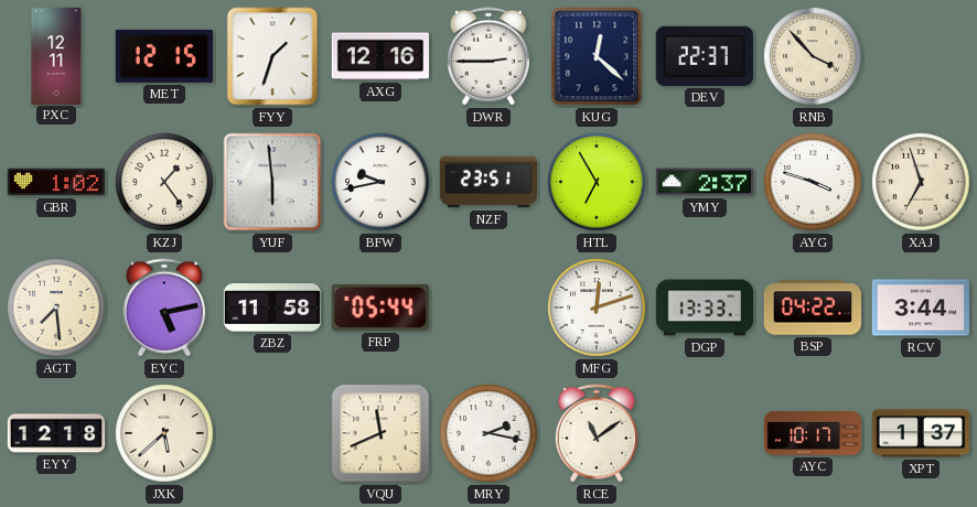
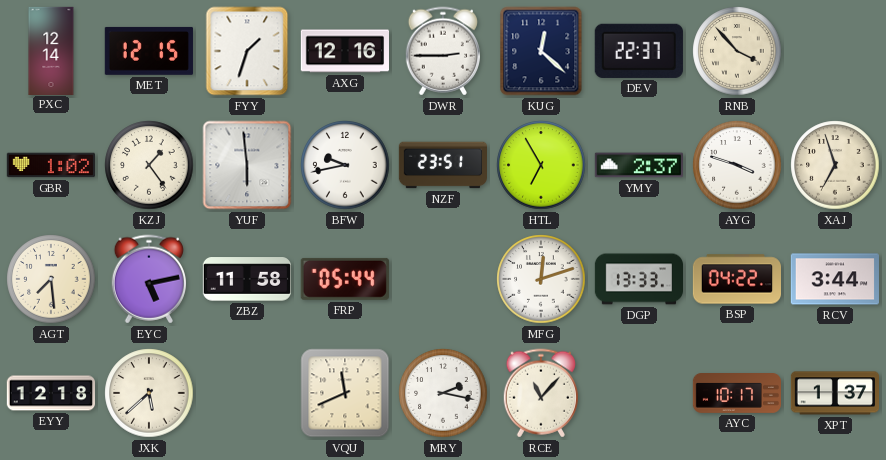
PXC: 12:11 -> 12:14 (51, 50)
RCE: 11:09 -> 11:07 (540, 393)
